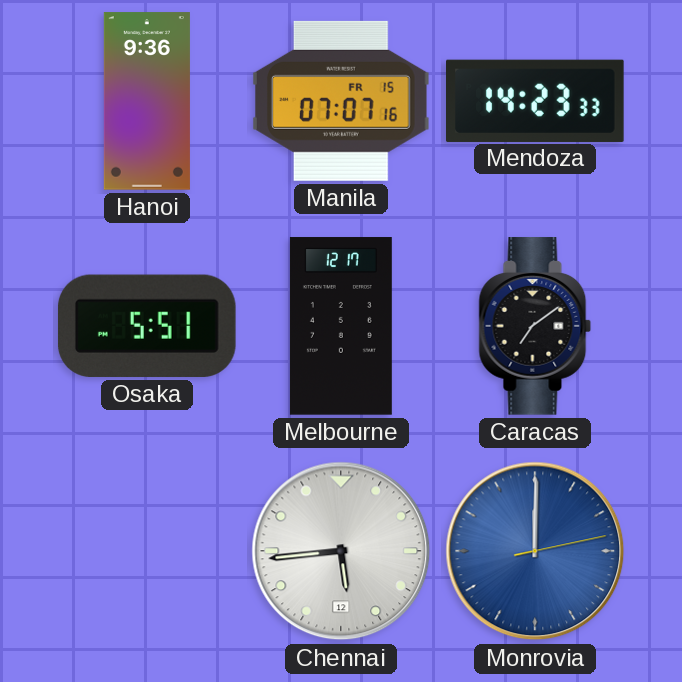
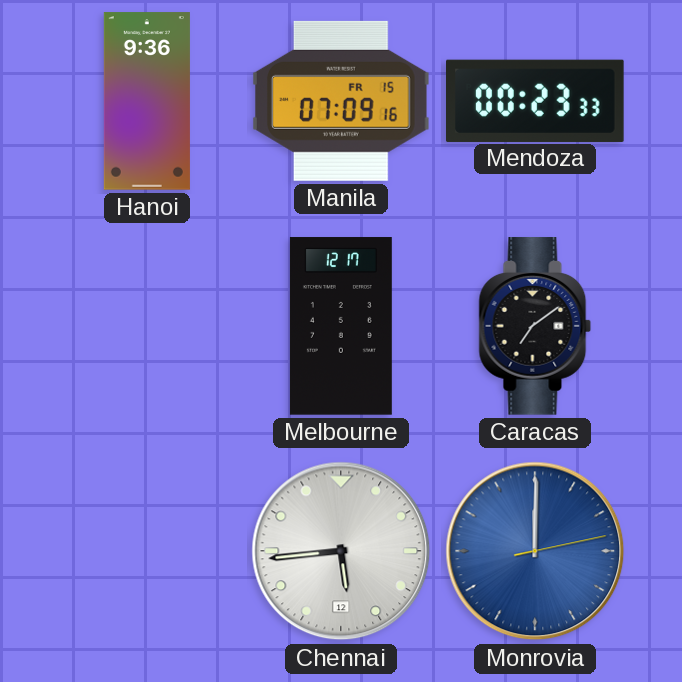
Manila: 07:07 -> 07:09 (342, 101)
Mendoza: 14:23 -> 00:23 (536, 100)
Osaka: 5:51 -> none (147, 326)
